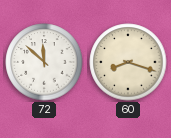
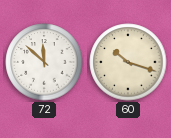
60: 8:18 -> 10:18 (128, 62)
